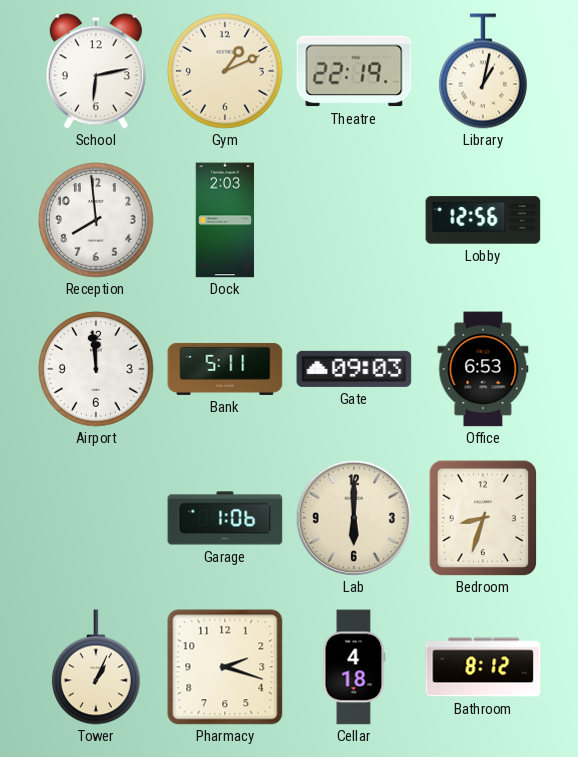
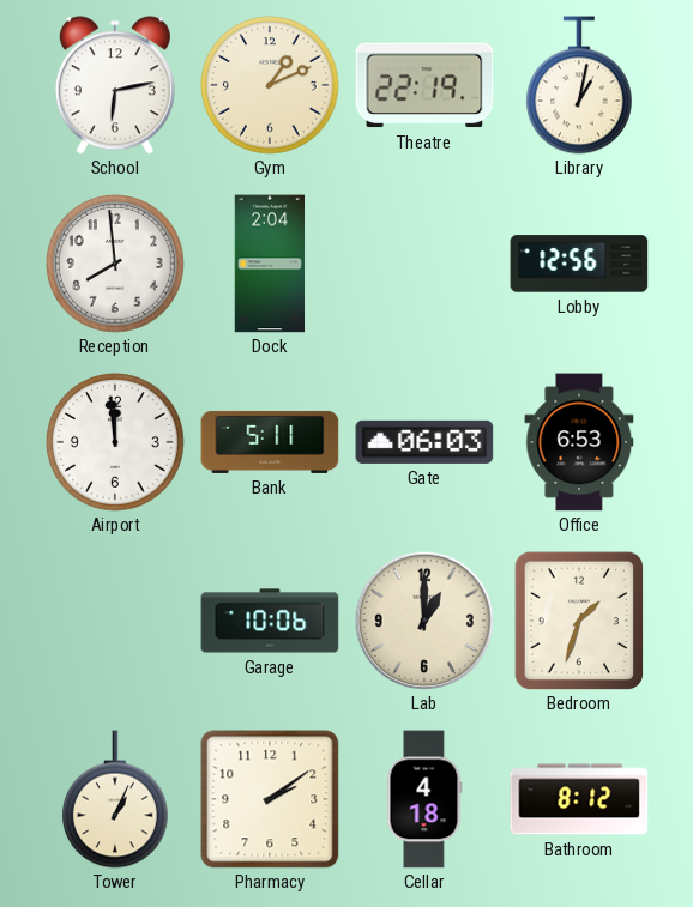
Dock: 2:03 -> 2:04 (270, 264)
Gate: 09:03 -> 06:03 (424, 442)
Garage: 1:06 -> 10:06 (270, 621)
Lab: 6:00 -> 1:00 (424, 621)
Bedroom: 8:33 -> 1:33 (579, 621)
Pharmacy: 2:18 -> 2:09 (270, 799)
